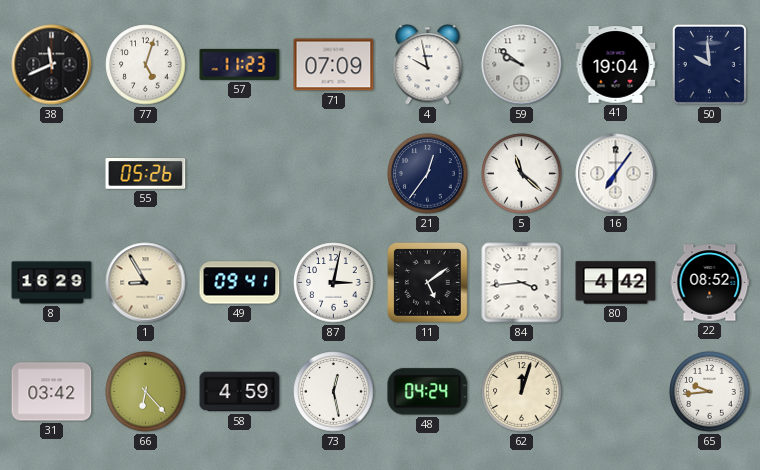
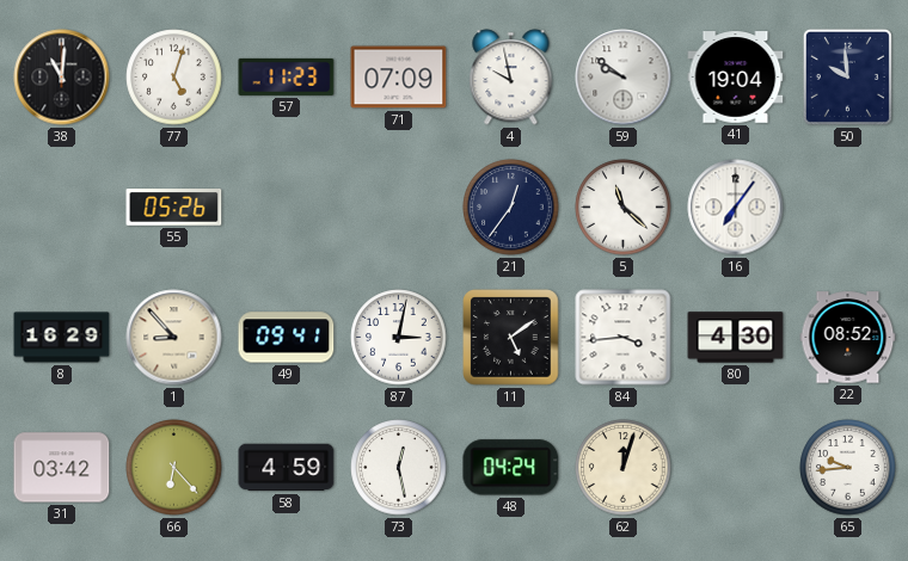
38: 11:41 -> 11:01 (62, 78)
1: 8:55 -> 8:53 (174, 338)
80: 4:42 -> 4:30 (736, 338)
